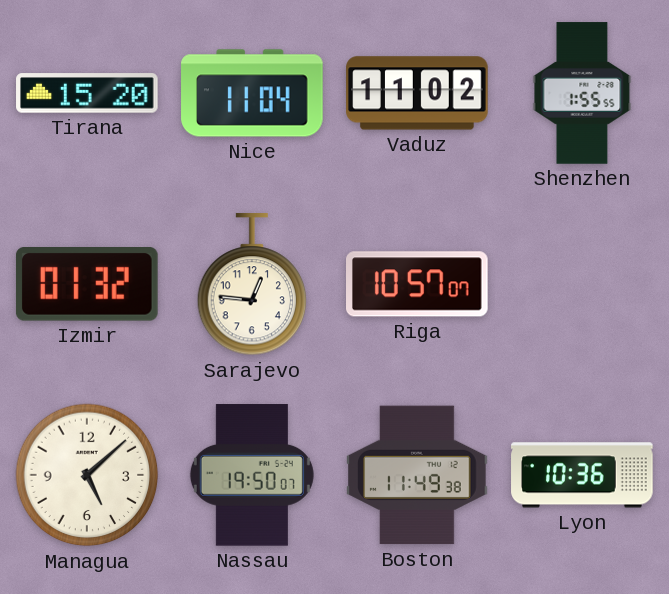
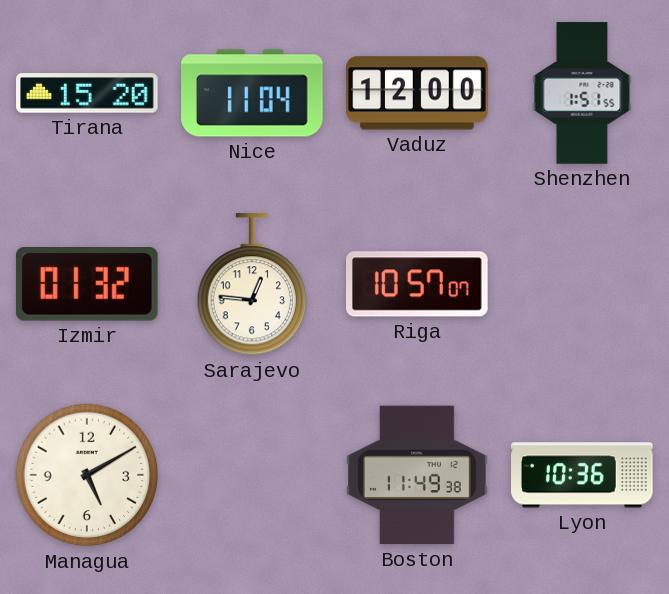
Vaduz: 11:02 -> 12:00 (417, 93)
Shenzhen: 1:55 -> 1:51 (582, 93)
Managua: 5:08 -> 5:10 (87, 475)
Nassau: 19:50 -> none (252, 475)
